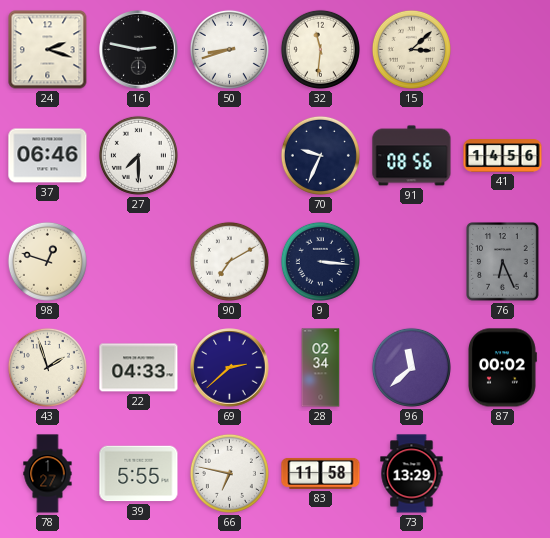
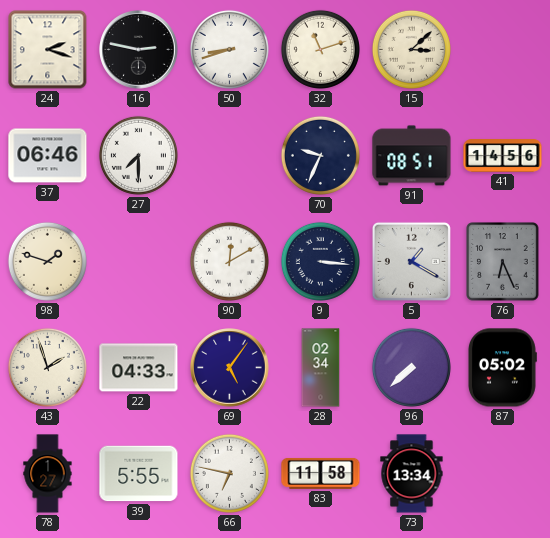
32: 11:31 -> 11:12 (320, 49)
91: 08:56 -> 08:51 (412, 156)
98: 12:48 -> 1:48 (47, 261)
90: 7:10 -> 12:10 (229, 261)
5: none -> 1:20 (411, 261)
69: 2:38 -> 5:06 (230, 368)
96: 11:38 -> 7:38 (411, 367)
87: 00:02 -> 05:02 (502, 368)
73: 13:29 -> 13:34 (412, 474)
